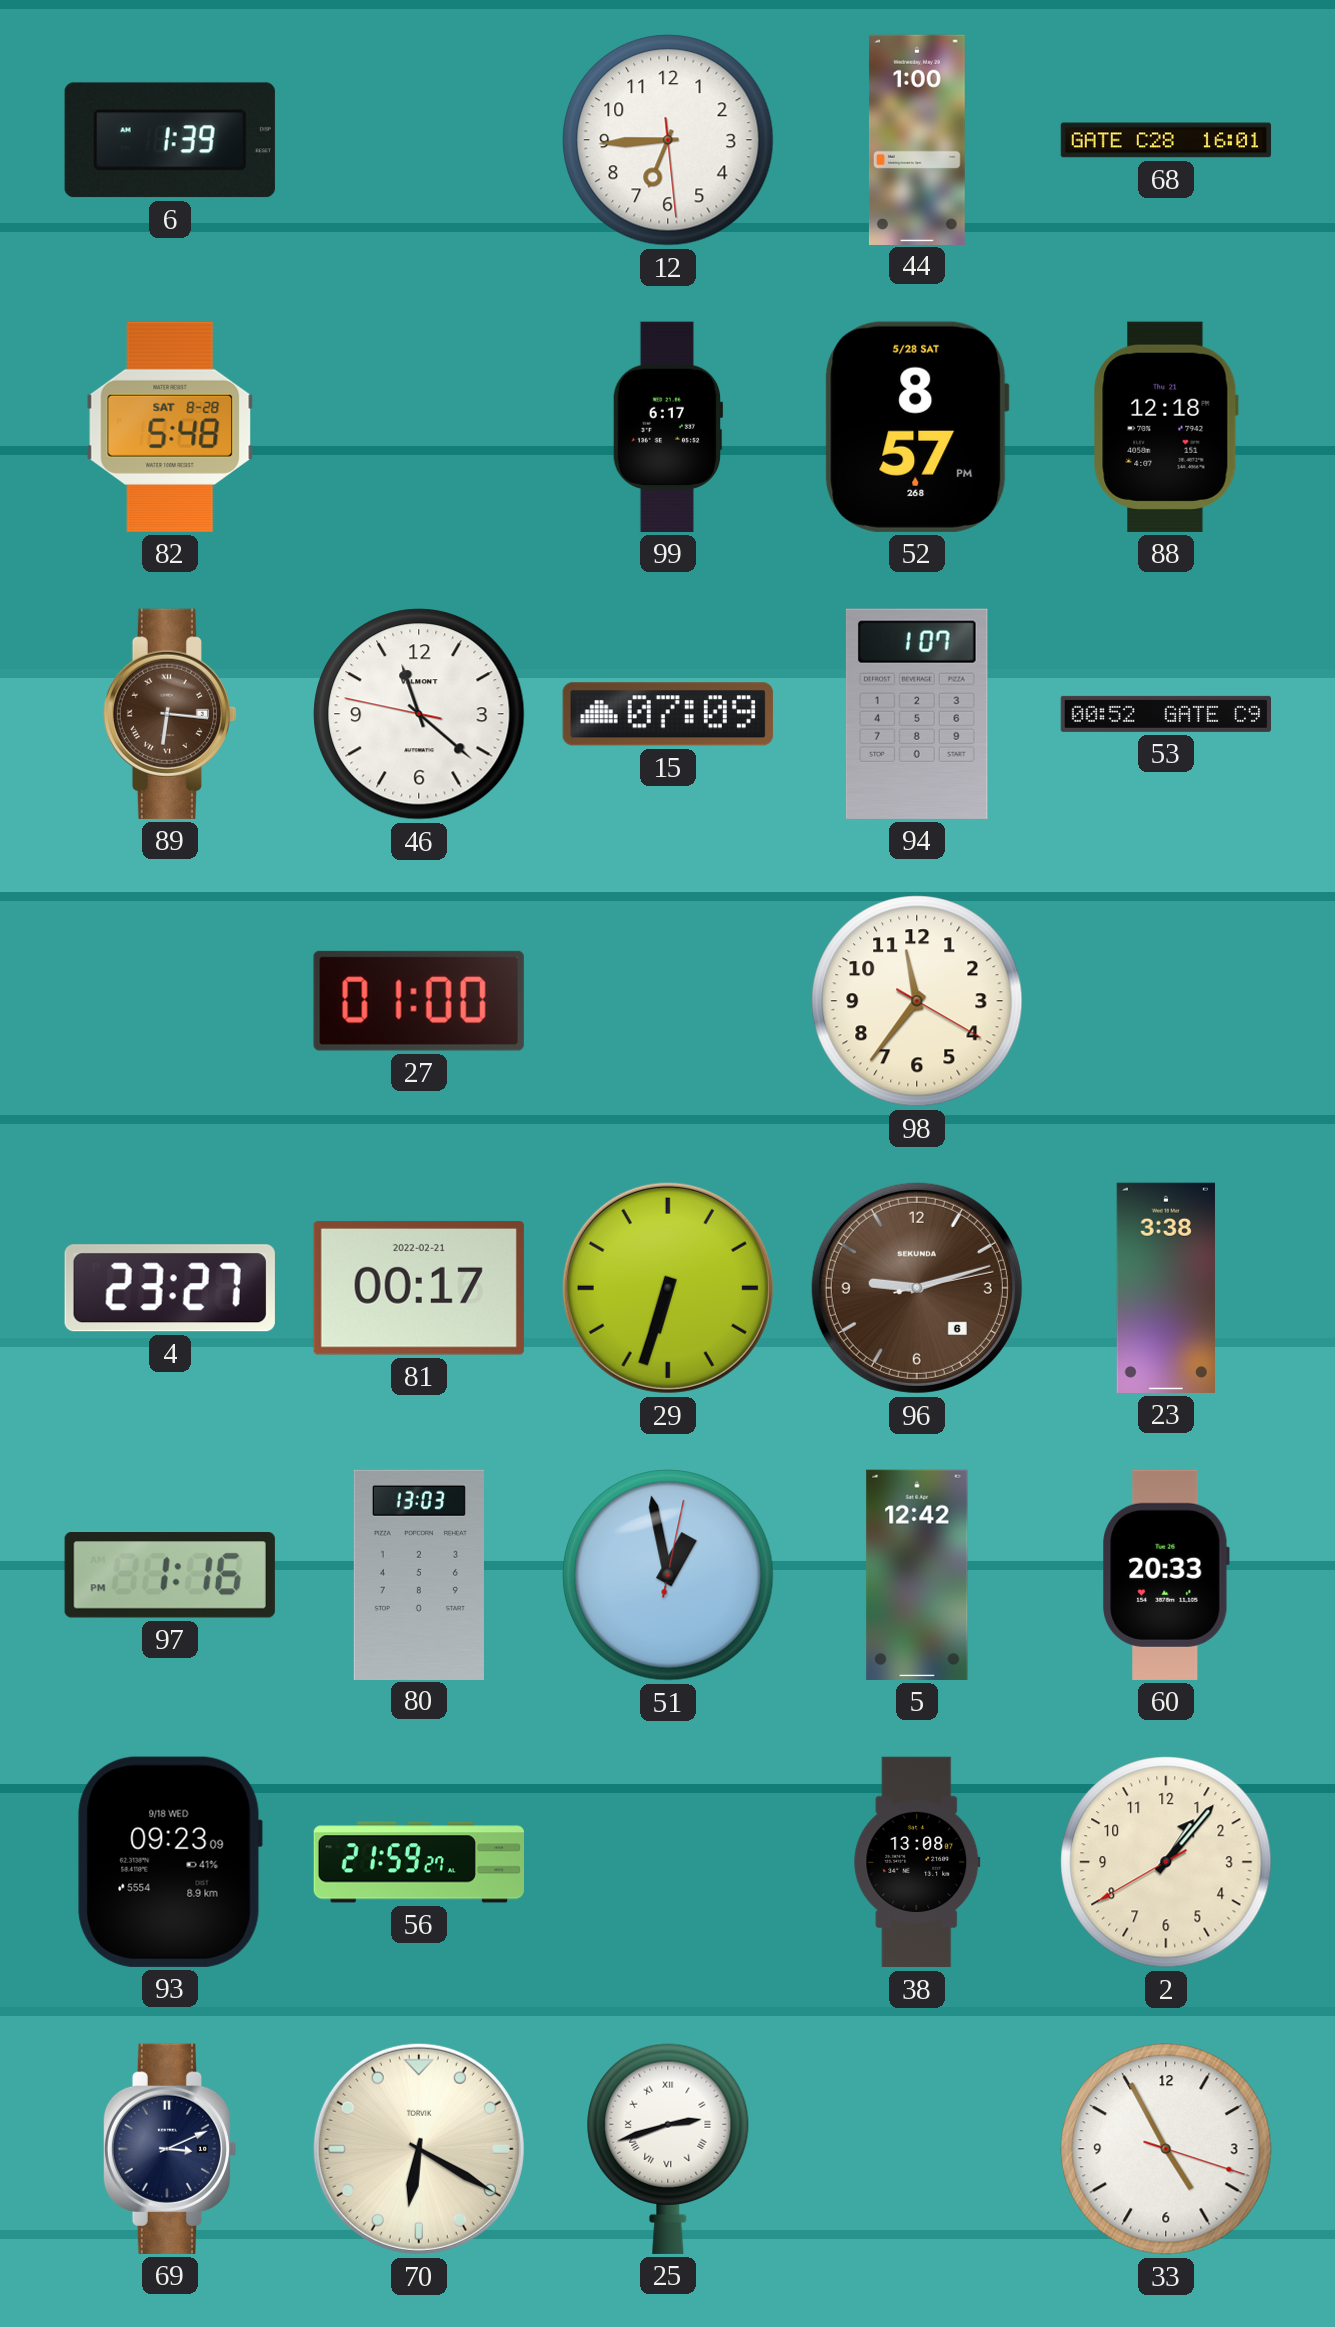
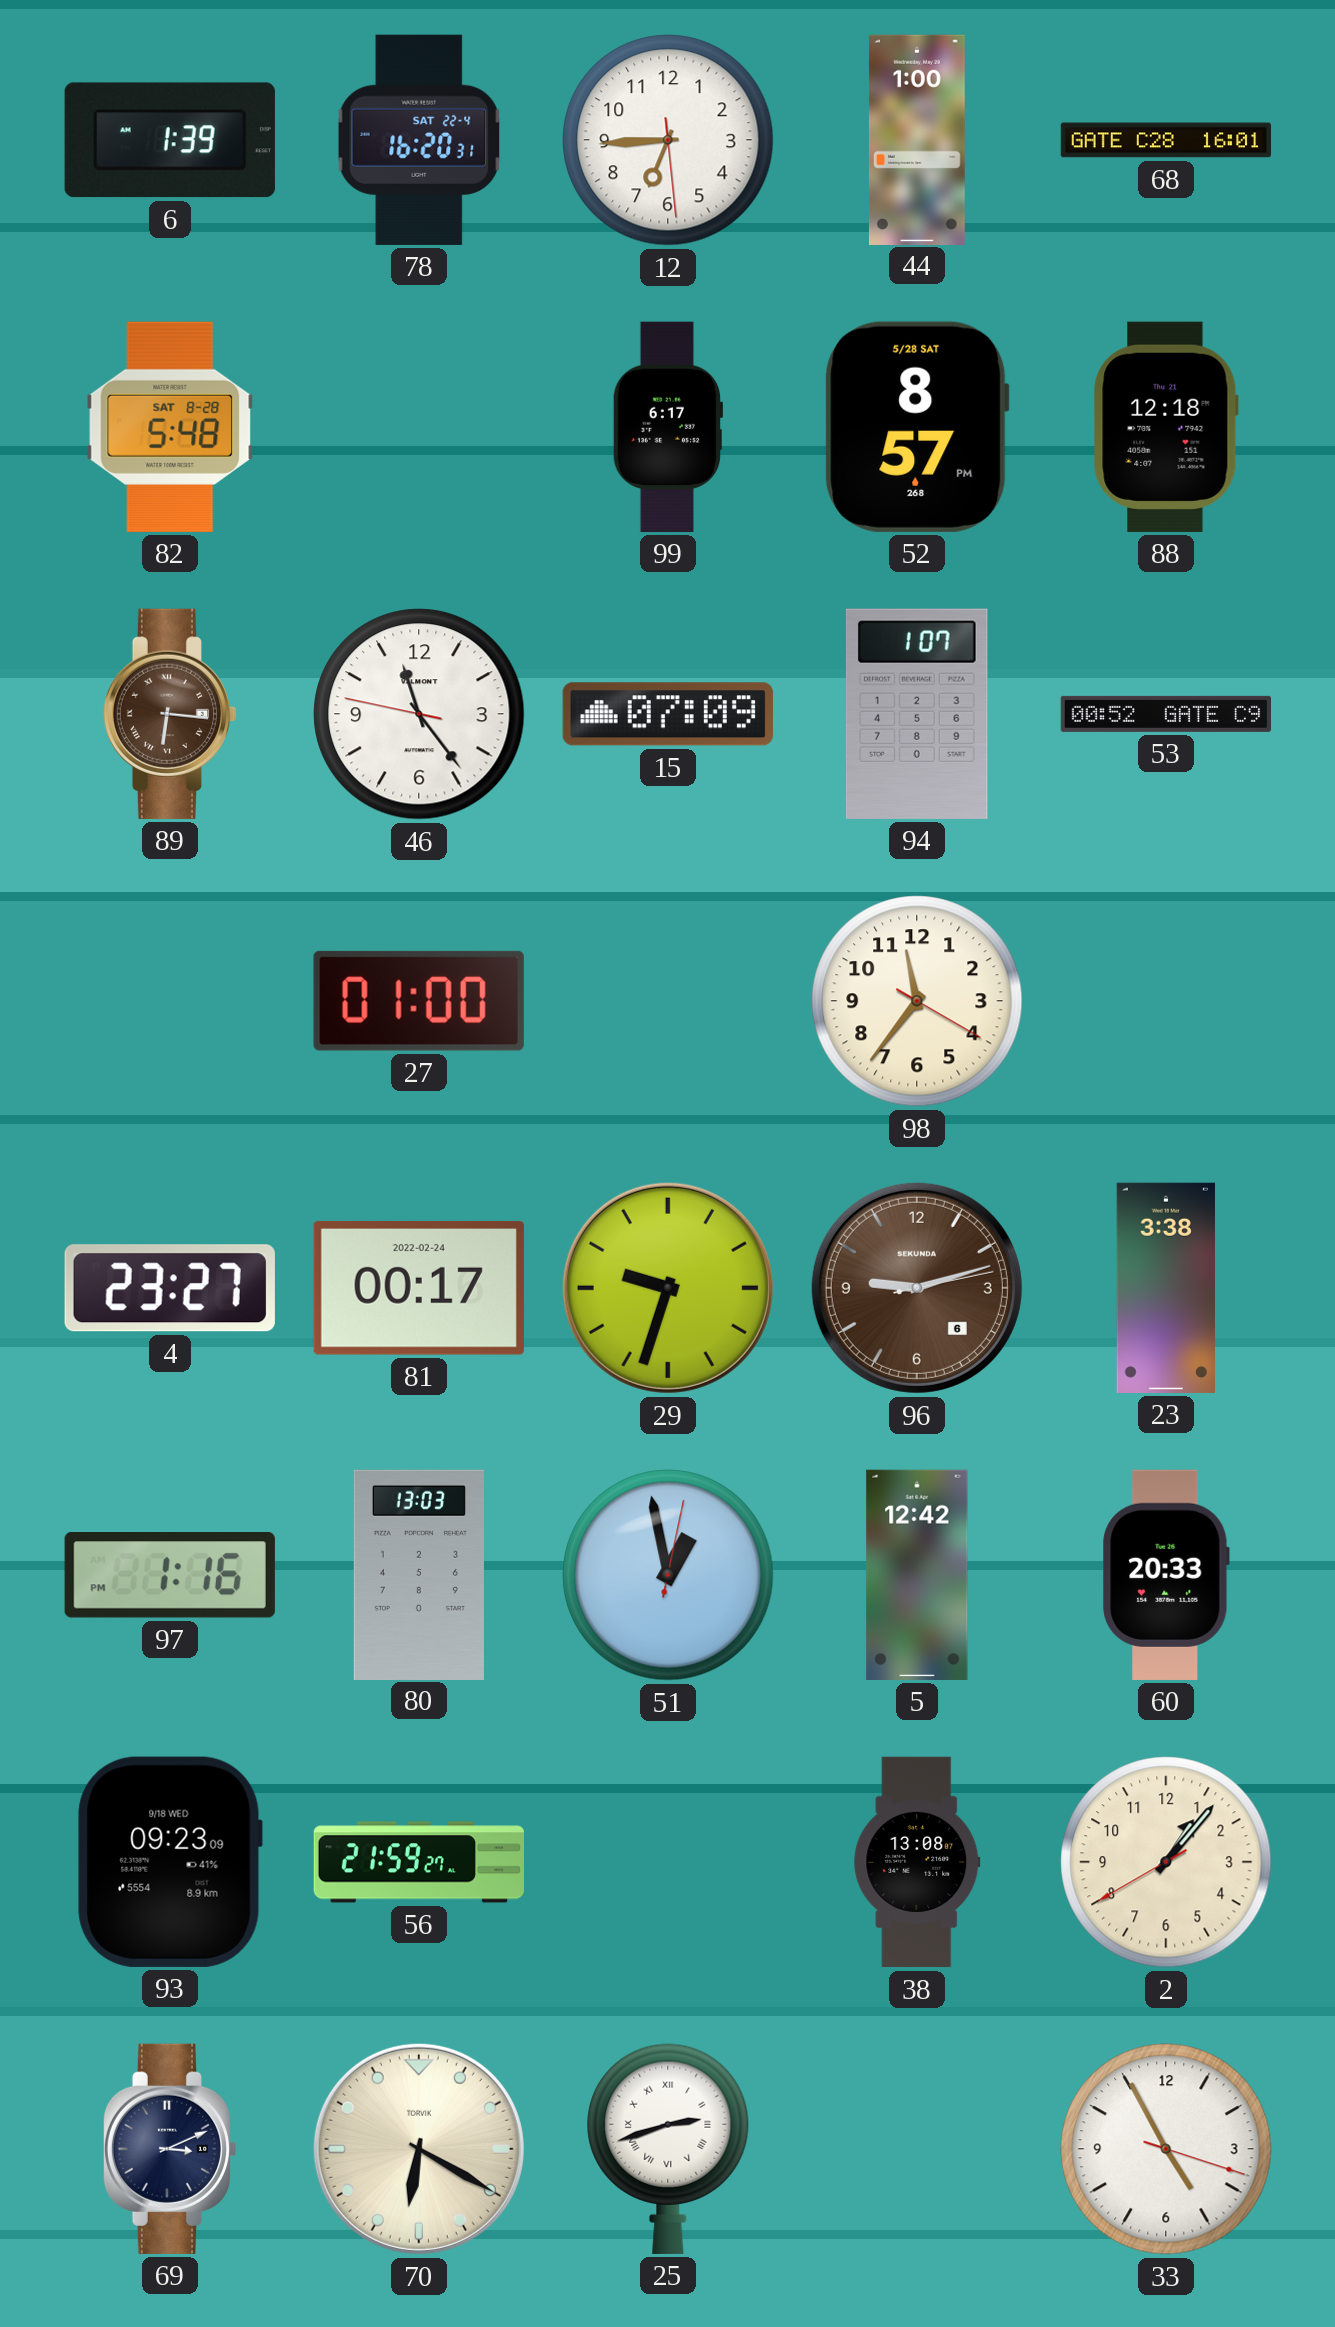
78: none -> 16:20 (419, 140)
46: 11:21 -> 11:23 (419, 714)
81 date: 2022-02-21 -> 2022-02-24 (419, 1288)
29: 6:33 -> 9:33 (668, 1288)
